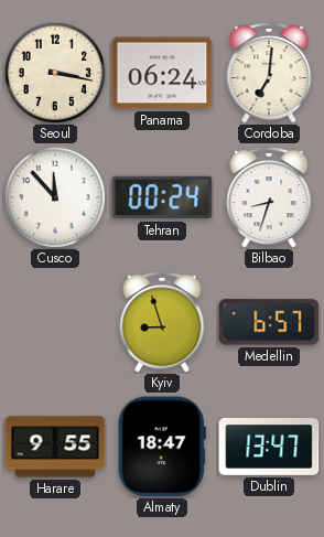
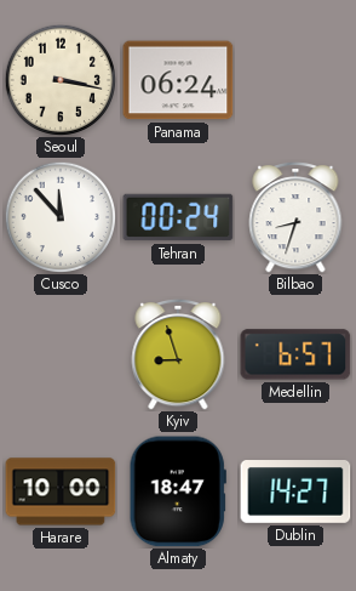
Cordoba: 7:01 -> none (269, 74)
Harare: 9:55 -> 10:00 (61, 491)
Dublin: 13:47 -> 14:27 (295, 493)
